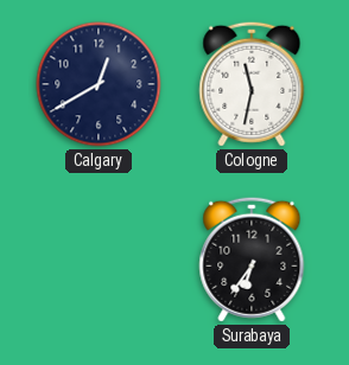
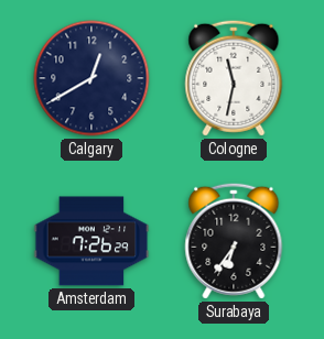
Amsterdam: none -> 7:26 (91, 241)
